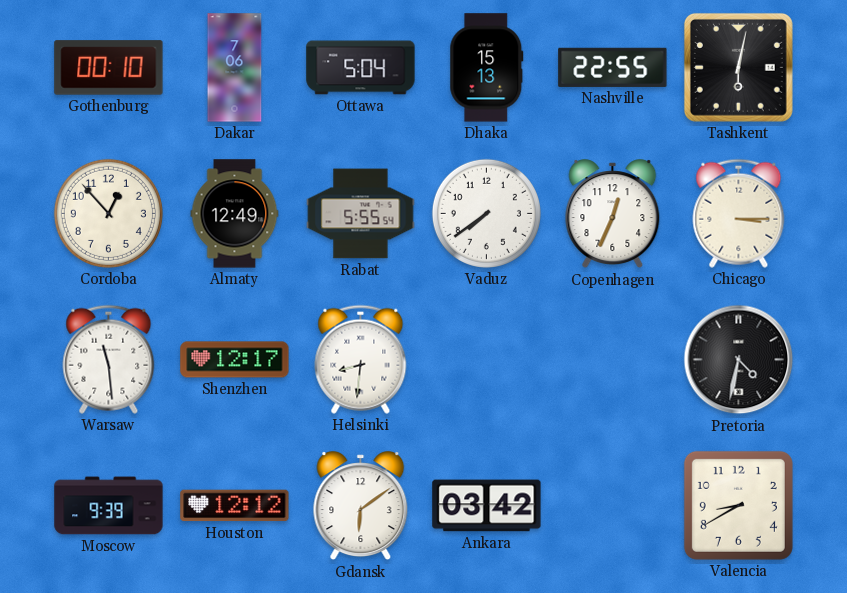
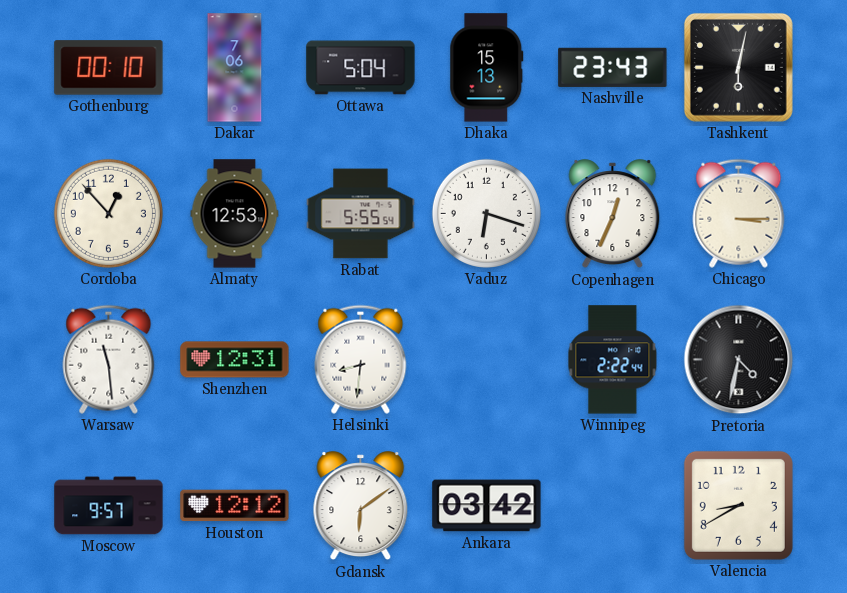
Nashville: 22:55 -> 23:43 (613, 67)
Almaty: 12:49 -> 12:53 (235, 214)
Vaduz: 7:39 -> 6:18 (486, 213)
Shenzhen: 12:17 -> 12:31 (235, 360)
Winnipeg: none -> 2:22 (613, 360)
Moscow: 9:39 -> 9:57 (109, 506)
